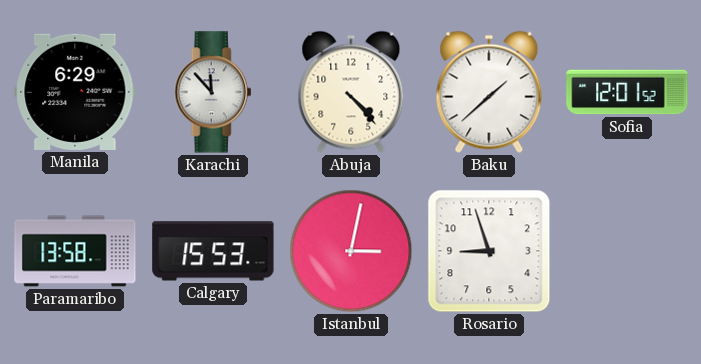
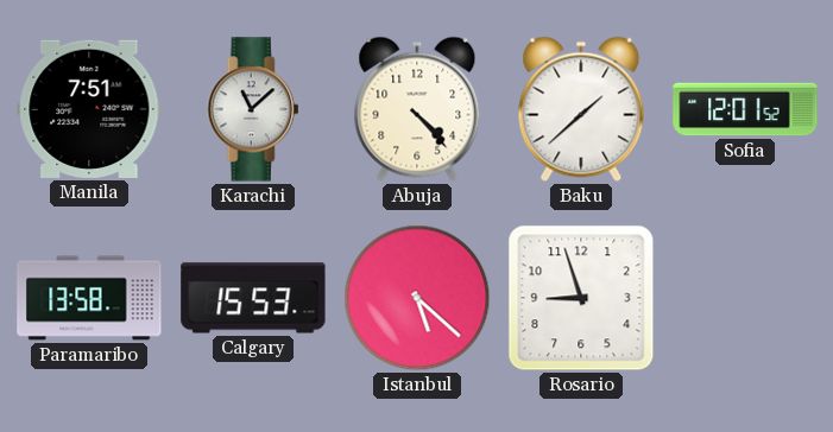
Manila: 6:29 -> 7:51 (89, 109)
Karachi: 11:53 -> 11:08 (253, 109)
Istanbul: 3:02 -> 5:22 (417, 298)
